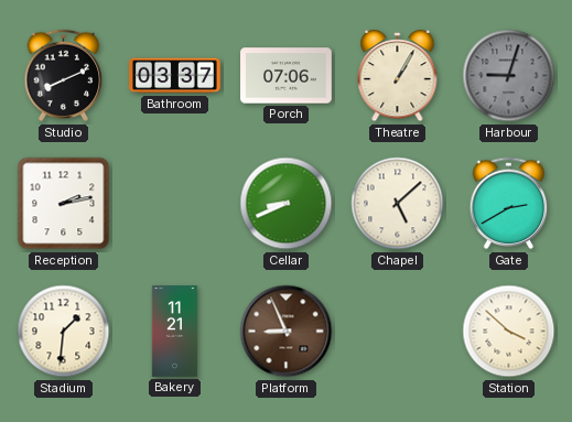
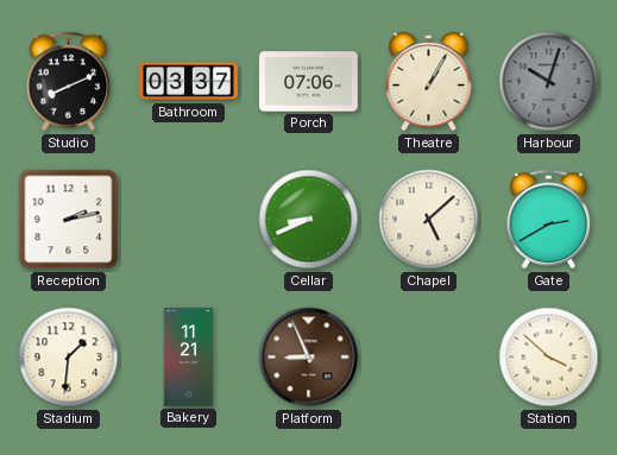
Harbour: 9:03 -> 10:03 (549, 82)
